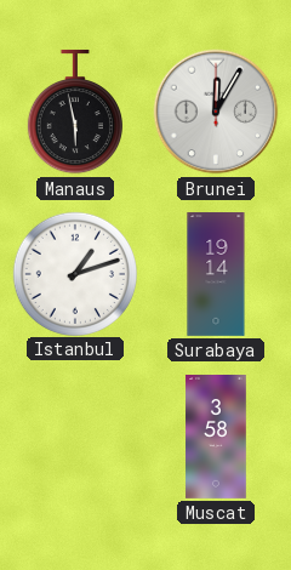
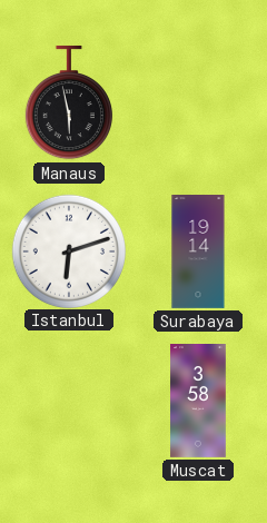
Brunei: 12:05 -> none (216, 112)
Istanbul: 1:12 -> 6:12 (68, 250)
